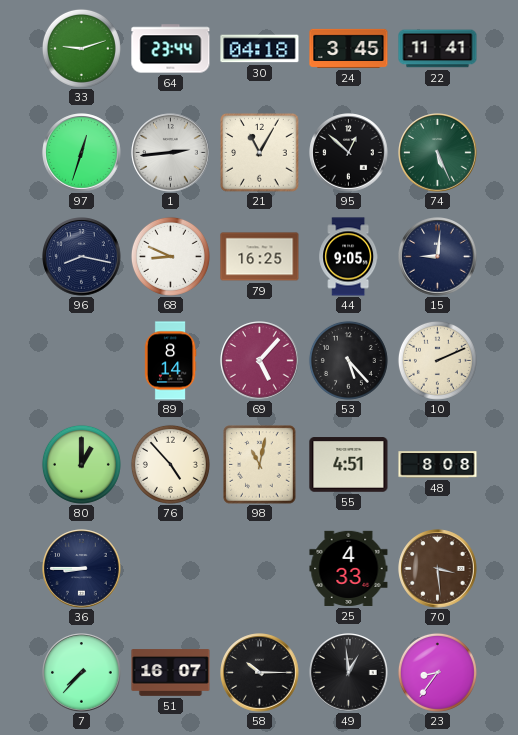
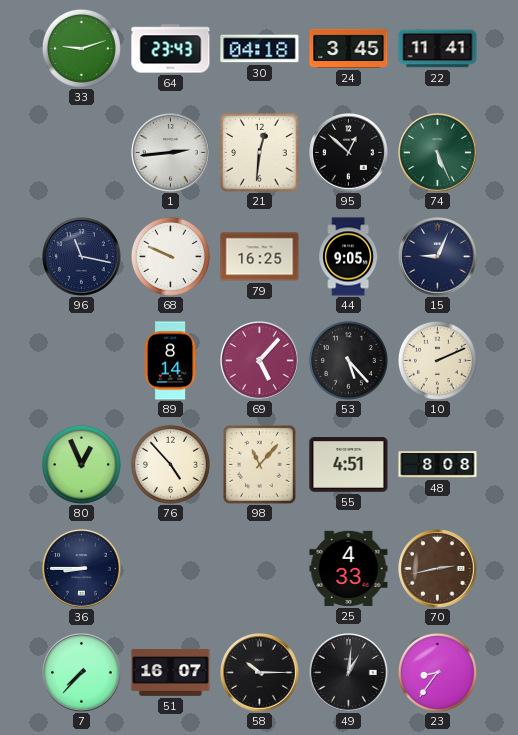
64: 23:44 -> 23:43 (171, 49)
97: 12:33 -> none (82, 153)
21: 11:05 -> 12:31 (260, 153)
96: 8:17 -> 11:17 (82, 257)
68: 8:49 -> 9:49 (170, 256)
15: 9:01 -> 9:04 (438, 257)
80: 1:00 -> 12:56 (81, 464)
98: 11:02 -> 11:07 (260, 465)
70: 3:29 -> 2:43 (438, 569)
49: 12:59 -> 1:01 (349, 673)
